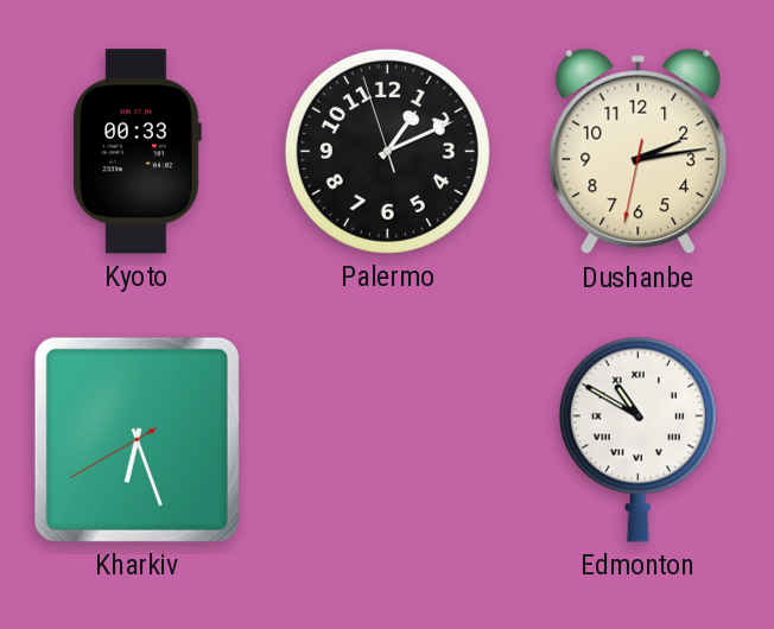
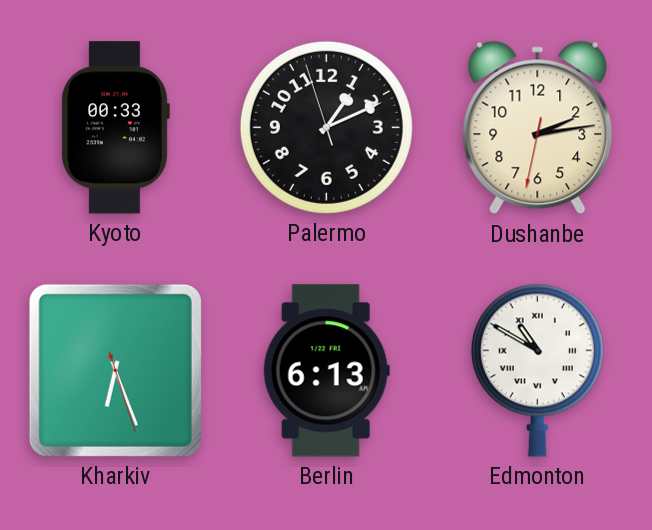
Kharkiv: 6:26:40 -> 6:26:27 (115, 370)
Berlin: none -> 6:13 (326, 371)
